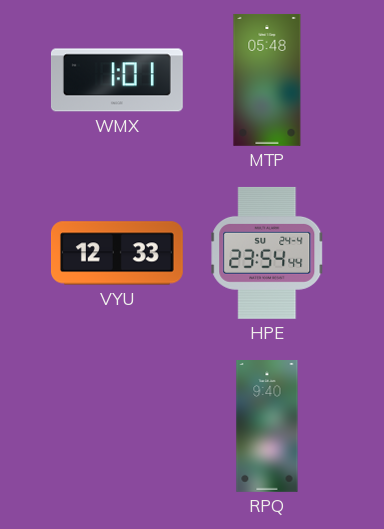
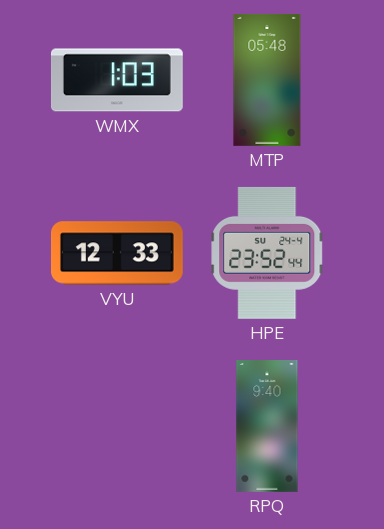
WMX: 1:01 -> 1:03 (117, 80)
HPE: 23:54 -> 23:52 (267, 253)
